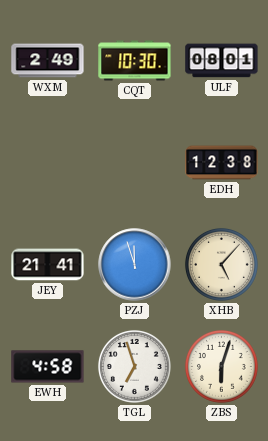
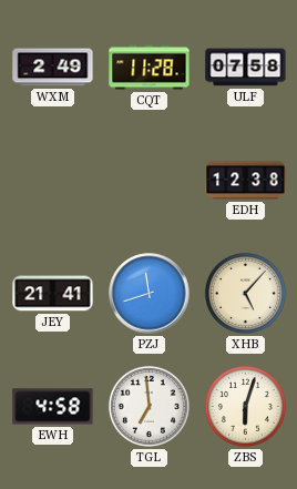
CQT: 10:30 -> 11:28 (150, 68)
ULF: 08:01 -> 07:58 (246, 68)
PZJ: 11:57 -> 11:42 (150, 294)
TGL: 6:57 -> 6:59 (148, 406)
